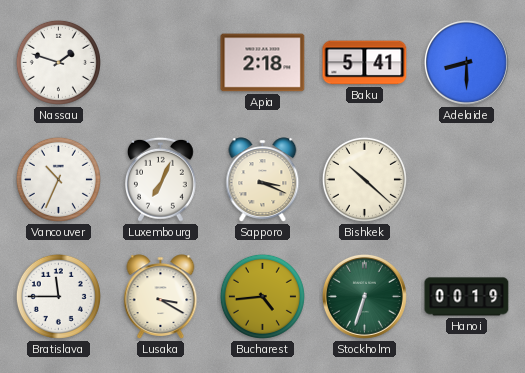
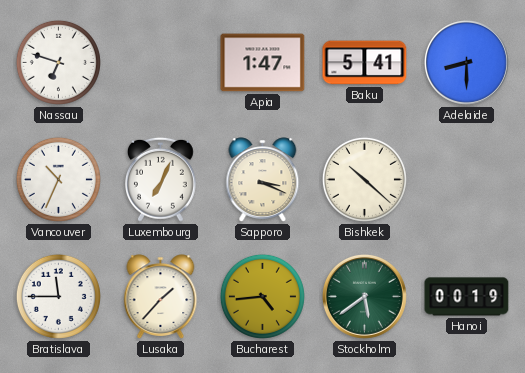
Nassau: 1:48 -> 6:48 (58, 62)
Apia: 2:18 -> 1:47 (263, 63)
Lusaka: 3:20 -> 1:37 (161, 297)
Stockholm: 6:33 -> 5:39 (364, 296)
